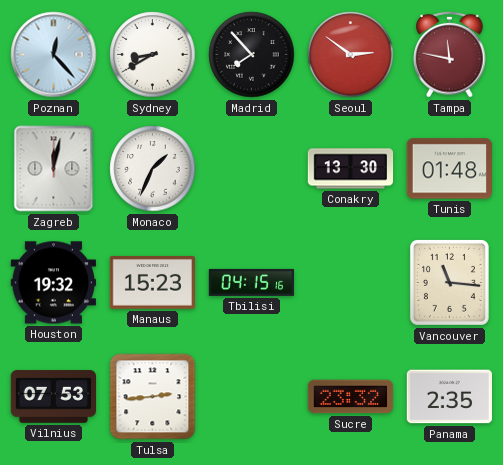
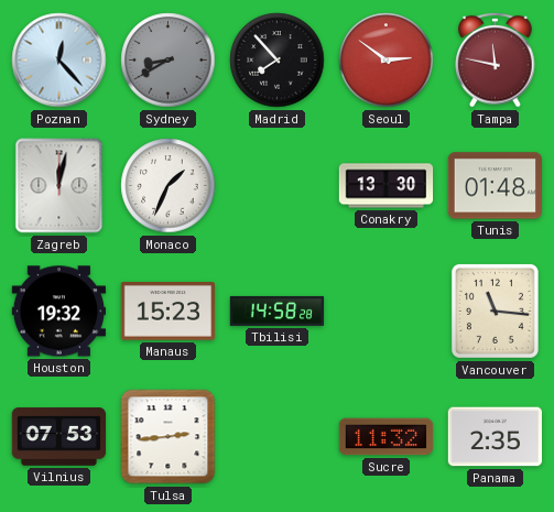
Sydney dial: white -> grey (169, 61)
Tbilisi: 04:15 -> 14:58 (278, 311)
Sucre: 23:32 -> 11:32 (387, 437)
